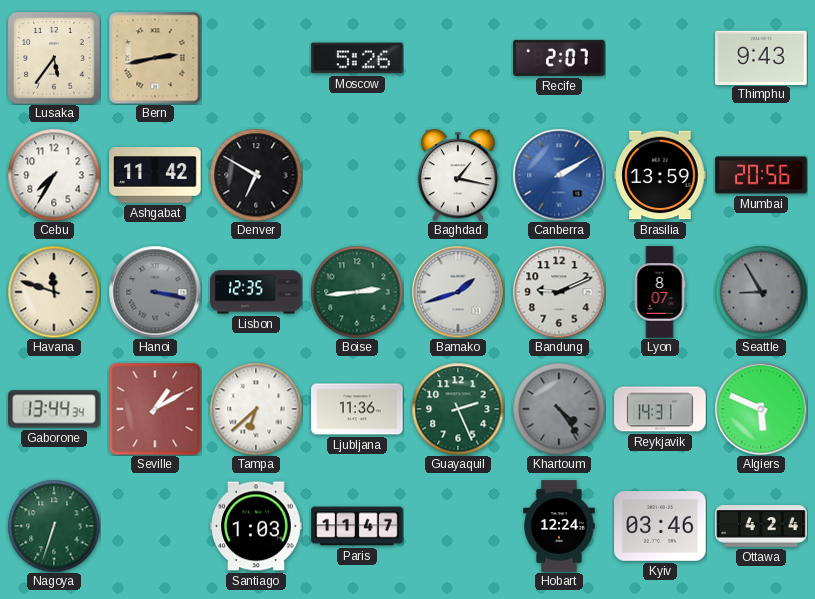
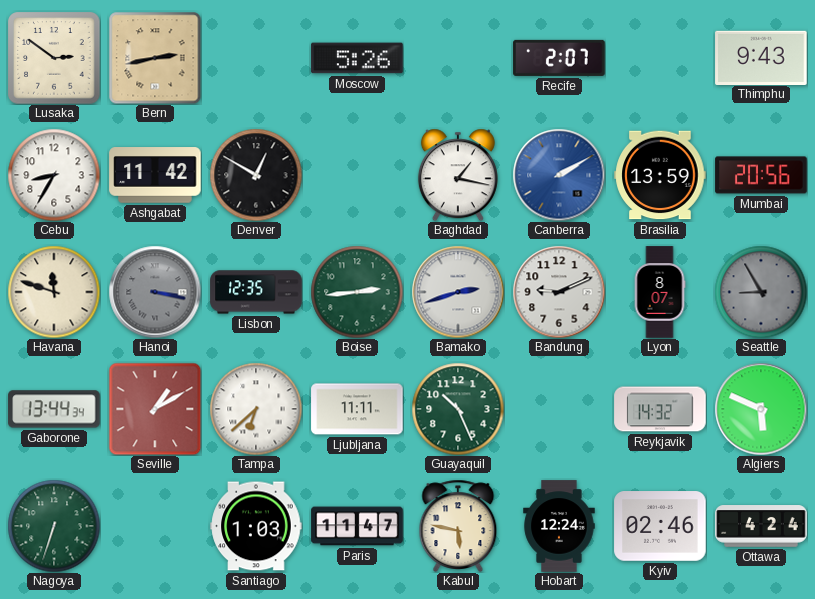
Lusaka: 5:36 -> 2:51 (54, 58)
Cebu: 7:35 -> 8:35 (54, 175)
Denver: 6:50 -> 12:50 (256, 175)
Bamako: 1:42 -> 2:42 (458, 292)
Ljubljana: 11:36 -> 11:11 (357, 409)
Guayaquil: 2:26 -> 10:26 (458, 409)
Khartoum: 4:24 -> none (559, 409)
Reykjavik: 14:31 -> 14:32 (660, 409)
Kabul: none -> 5:47 (458, 525)
Kyiv: 03:46 -> 02:46 (660, 526)
